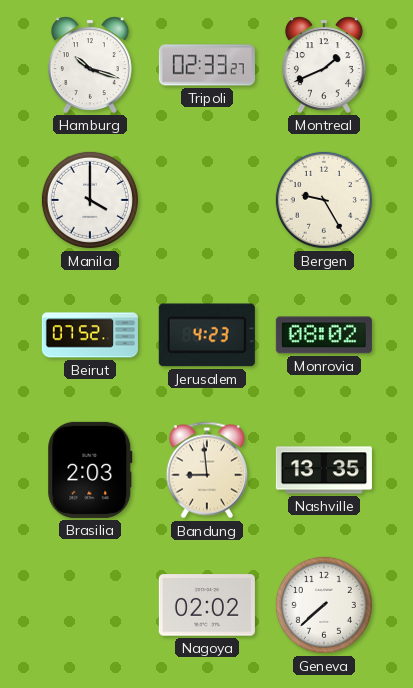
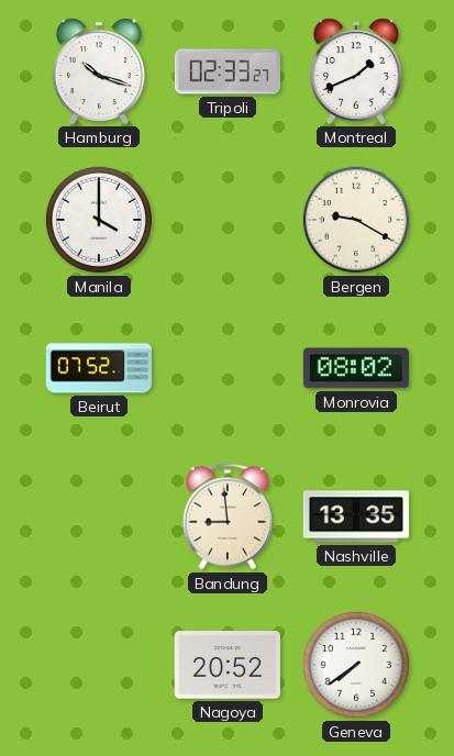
Bergen: 9:25 -> 9:20 (356, 220)
Jerusalem: 4:23 -> none (207, 335)
Brasilia: 2:03 -> none (90, 470)
Nagoya: 02:02 -> 20:52 (228, 665)
Geneva: 7:38 -> 7:39 (356, 665)
